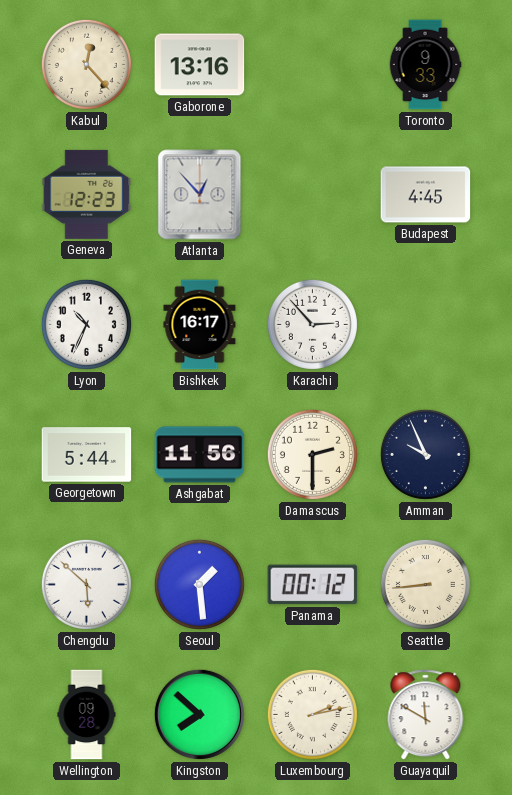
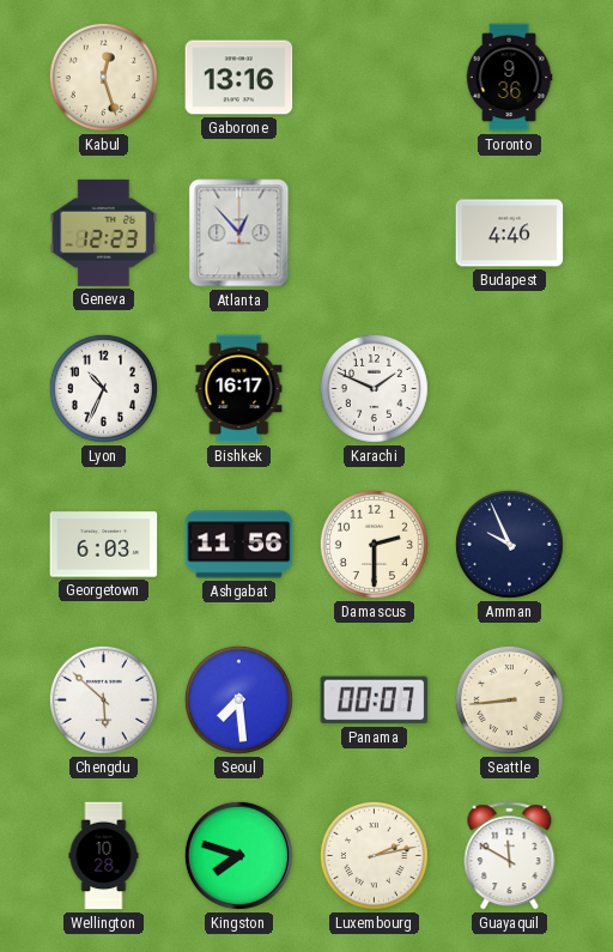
Kabul: 12:23 -> 12:27 (103, 77)
Toronto: 9:33 -> 9:36 (509, 78)
Budapest: 4:45 -> 4:46 (510, 234)
Karachi: 2:53 -> 1:49 (374, 388)
Georgetown: 5:44 -> 6:03 (104, 545)
Seoul: 1:29 -> 7:29 (238, 699)
Panama: 00:12 -> 00:07 (375, 701)
Wellington: 09:28 -> 10:28 (104, 856)
Kingston: 7:52 -> 7:48 (238, 855)
